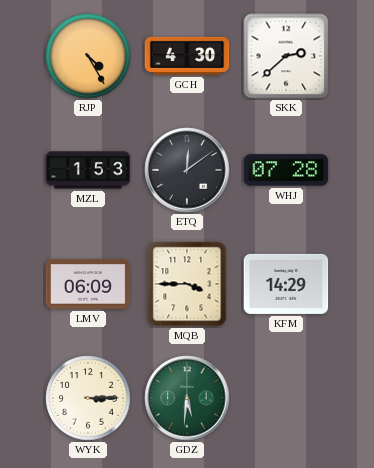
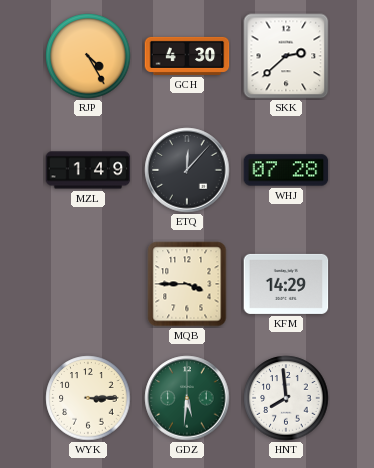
MZL: 1:53 -> 1:49 (88, 170)
ETQ: 12:09 -> 12:07 (187, 170)
LMV: 06:09 -> none (88, 284)
HNT: none -> 7:59 (286, 398)
